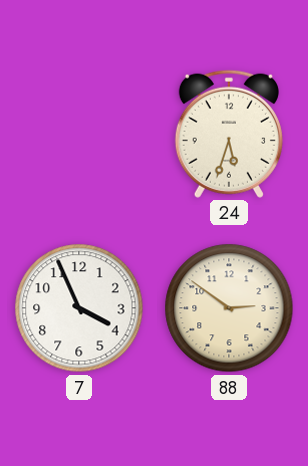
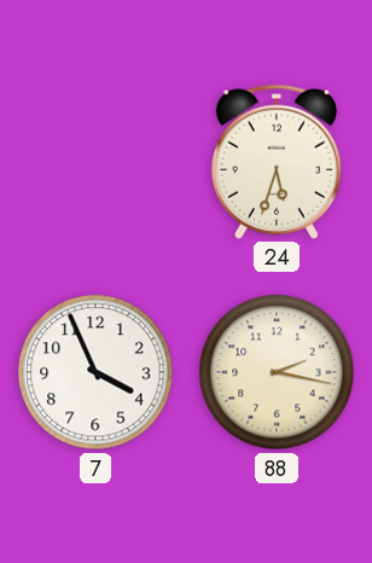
88: 2:51 -> 2:17 (277, 372)
